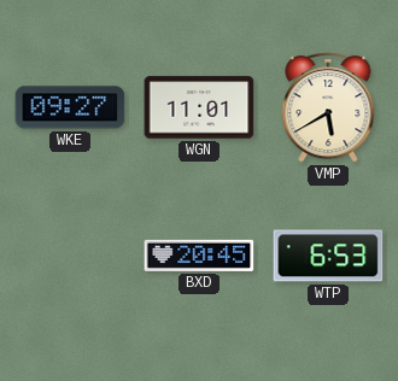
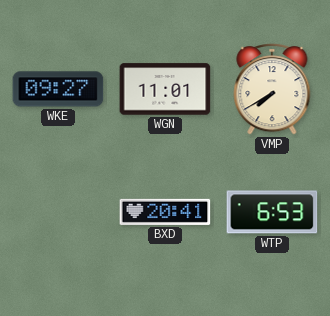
VMP: 5:40 -> 7:40 (272, 89)
BXD: 20:45 -> 20:41 (165, 212)
